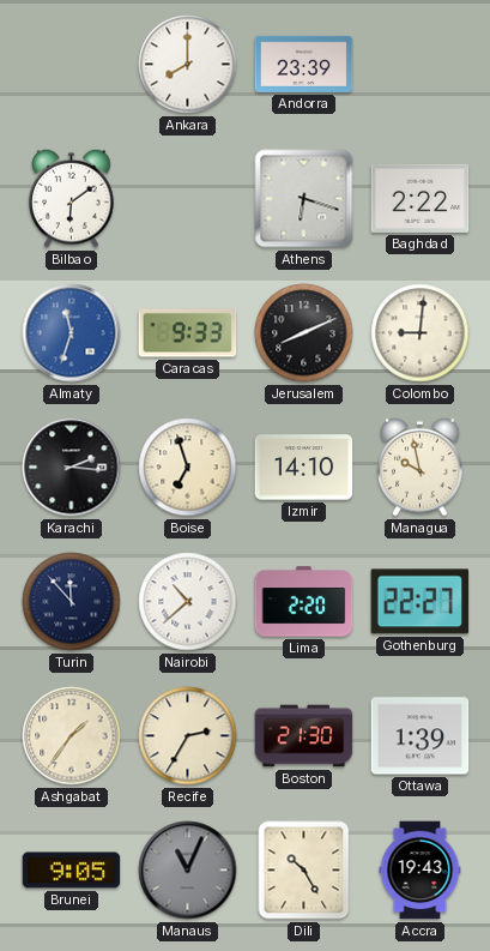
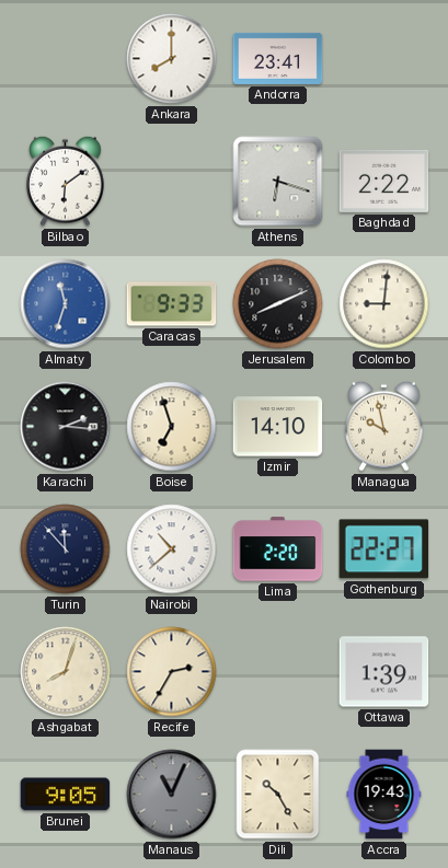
Andorra: 23:39 -> 23:41 (278, 58)
Ashgabat: 1:36 -> 8:03 (66, 672)
Boston: 21:30 -> none (304, 736)
